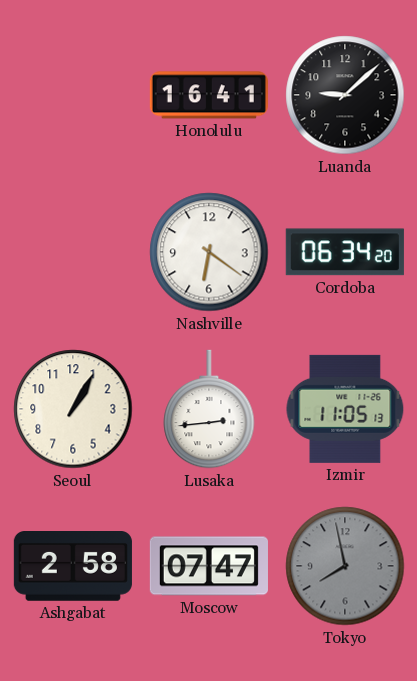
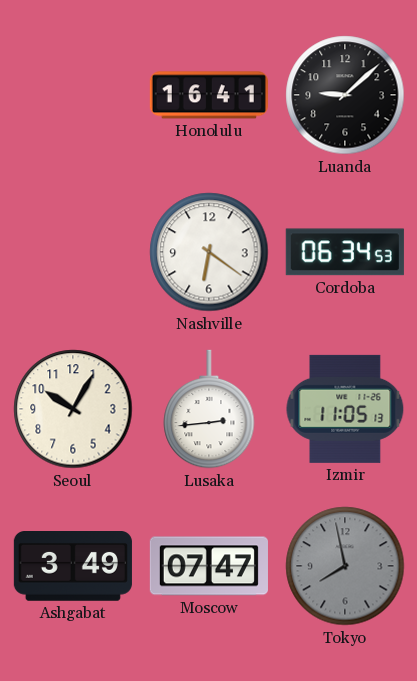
Cordoba: 06:34:20 -> 06:34:53 (345, 252)
Seoul: 1:05 -> 10:05 (73, 409)
Ashgabat: 2:58 -> 3:49 (73, 567)
